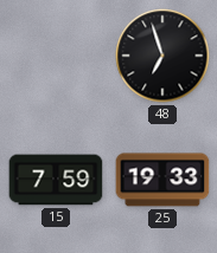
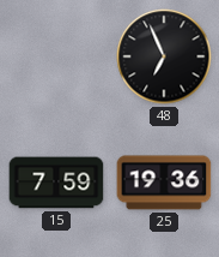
48: 6:57 -> 6:56 (164, 56)
25: 19:33 -> 19:36 (164, 183)
